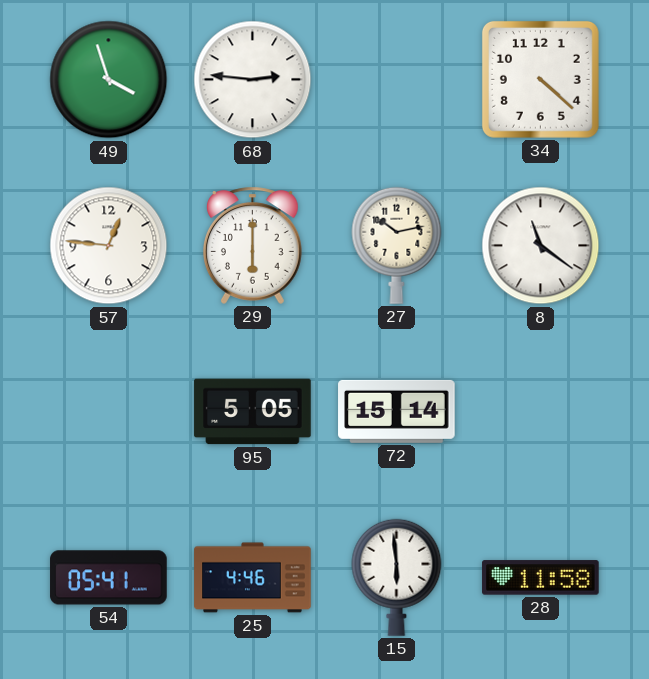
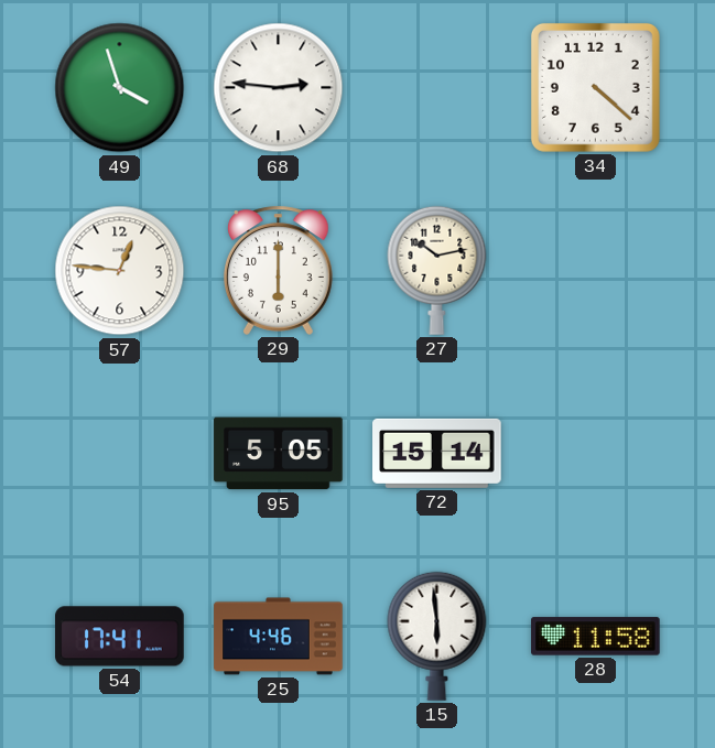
8: 11:21 -> none (541, 246)
54: 05:41 -> 17:41 (120, 637)
